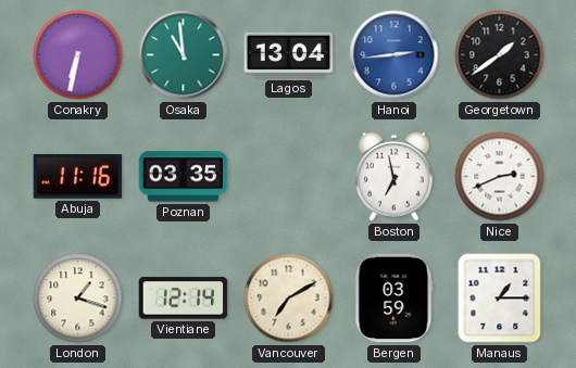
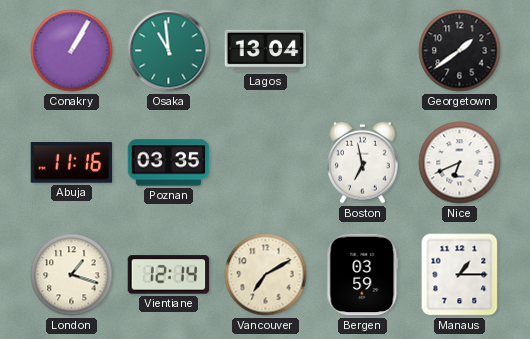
Conakry: 6:32 -> 1:05 (72, 51)
Hanoi: 2:44 -> none (395, 55)
Nice: 2:41 -> 6:41 (460, 163)
